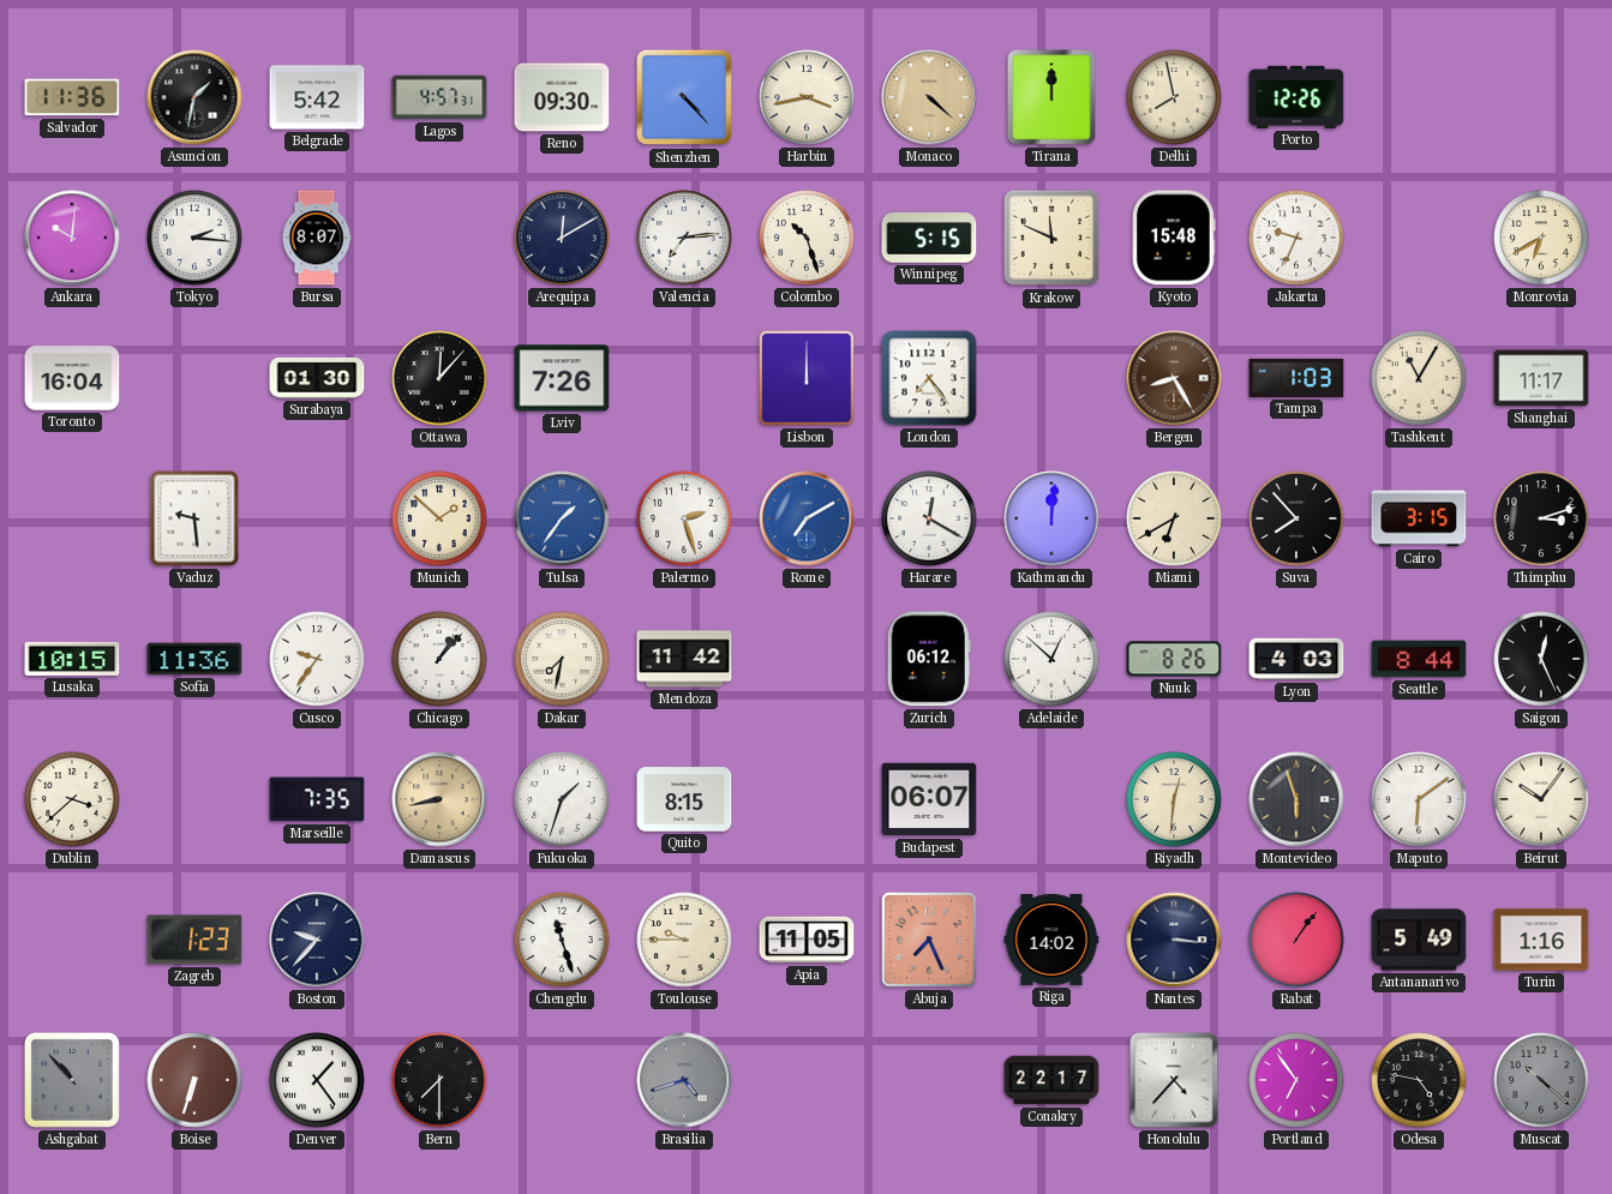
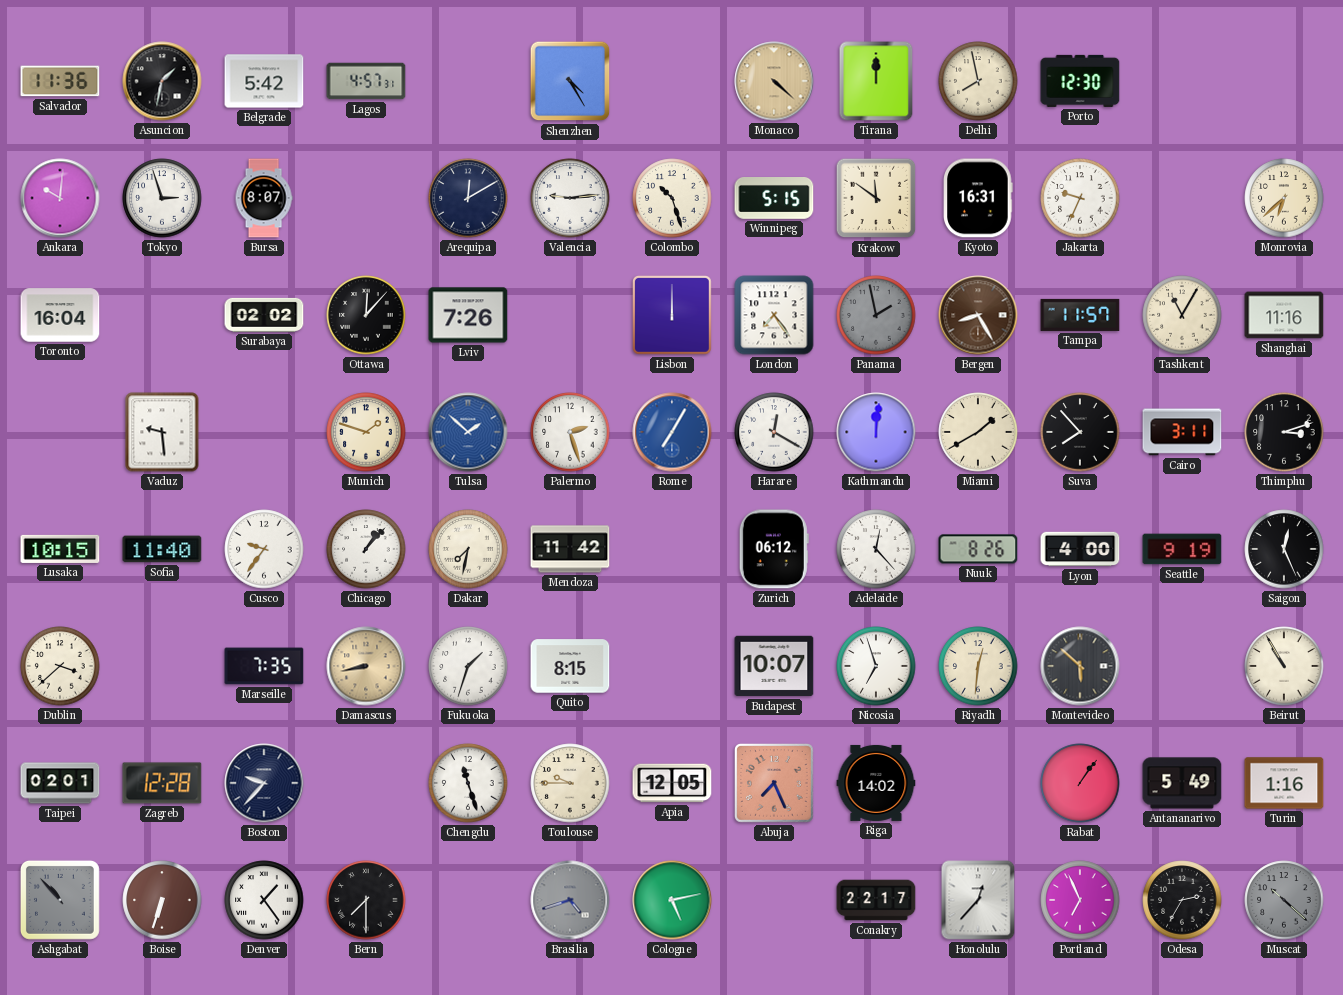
Reno: 09:30 -> none (562, 97)
Shenzhen: 4:23 -> 4:25 (570, 81)
Harbin: 3:43 -> none (807, 97)
Porto: 12:26 -> 12:30 (1080, 81)
Tokyo: 2:16 -> 2:57 (162, 198)
Valencia: 7:14 -> 9:14 (570, 198)
Krakow: 11:49 -> 11:51 (876, 198)
Kyoto: 15:48 -> 16:31 (978, 198)
Monrovia: 6:40 -> 6:38 (1284, 198)
Surabaya: 01:30 -> 02:02 (264, 315)
Panama: none -> 1:58 (876, 315)
Tampa: 1:03 -> 11:57 (1080, 315)
Shanghai: 11:17 -> 11:16 (1284, 315)
Munich: 1:52 -> 1:48 (366, 432)
Tulsa: 1:36 -> 1:52 (468, 432)
Rome: 7:10 -> 7:05 (672, 432)
Miami: 6:40 -> 1:40 (978, 432)
Cairo: 3:15 -> 3:11 (1182, 432)
Sofia: 11:36 -> 11:40 (162, 549)
Adelaide: 12:52 -> 12:23 (876, 549)
Lyon: 4:03 -> 4:00 (1080, 549)
Seattle: 8:44 -> 9:19 (1182, 549)
Budapest: 06:07 -> 10:07 (774, 666)
Nicosia: none -> 6:57 (876, 666)
Montevideo: 5:57 -> 5:52 (1080, 666)
Maputo: 6:09 -> none (1419, 799)
Beirut: 10:06 -> 10:55 (1284, 666)
Taipei: none -> 02:01 (60, 783)
Zagreb: 1:23 -> 12:28 (162, 783)
Apia: 11:05 -> 12:05 (672, 783)
Nantes: 3:16 -> none (1174, 940)
Cologne: none -> 5:13 (672, 900)
Honolulu: 4:37 -> 12:37 (978, 900)
Portland: 6:54 -> 6:56 (1080, 900)
Odesa: 4:47 -> 2:35 (1182, 900)
